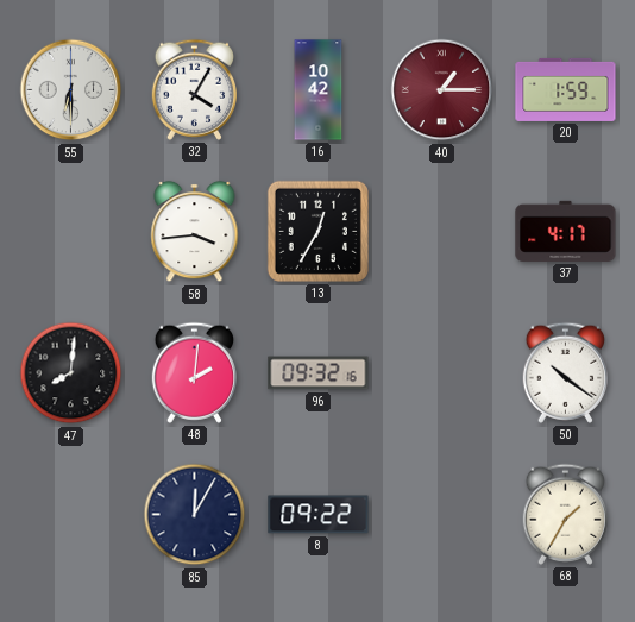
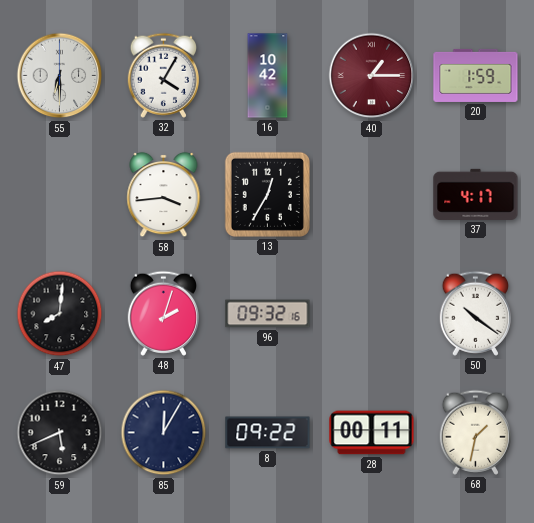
48: 2:01 -> 2:03 (163, 313)
59: none -> 5:41 (60, 433)
28: none -> 00:11 (372, 433)
68: 1:35 -> 1:32 (475, 432)
